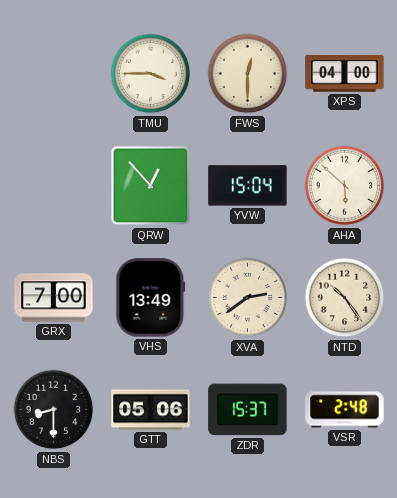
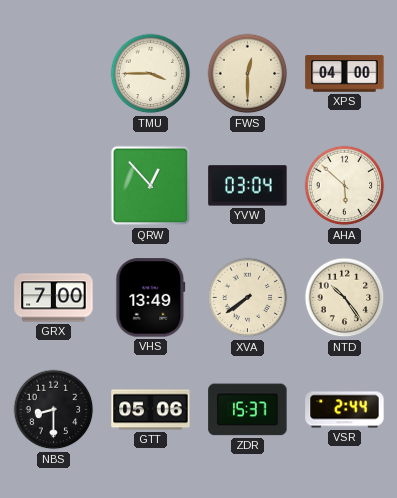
YVW: 15:04 -> 03:04 (248, 186)
XVA: 2:39 -> 7:39 (248, 298)
VSR: 2:48 -> 2:44 (345, 410)
